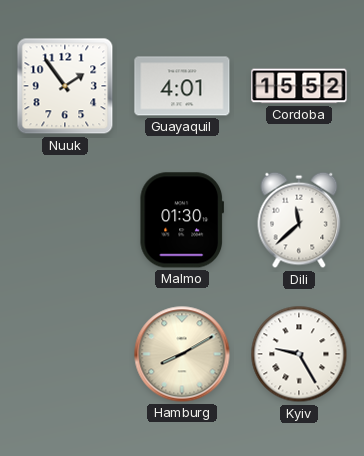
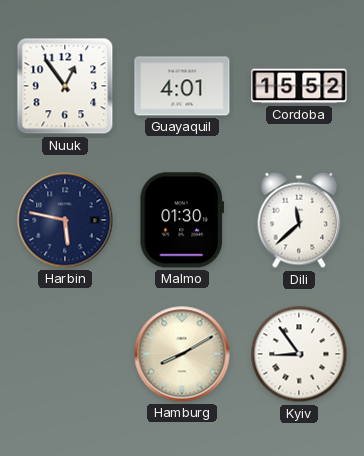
Nuuk: 1:54 -> 12:54 (65, 86)
Harbin: none -> 5:47 (65, 220)
Kyiv: 9:25 -> 8:54 (299, 354)
